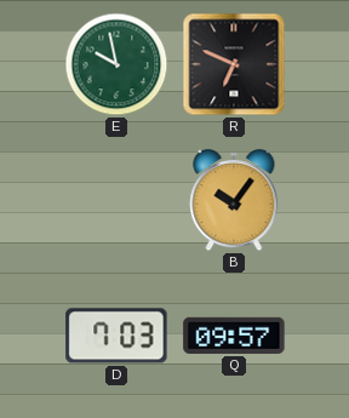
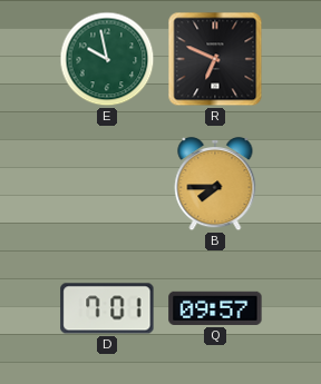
B: 10:06 -> 7:45 (215, 184)
D: 7:03 -> 7:01 (107, 308)
